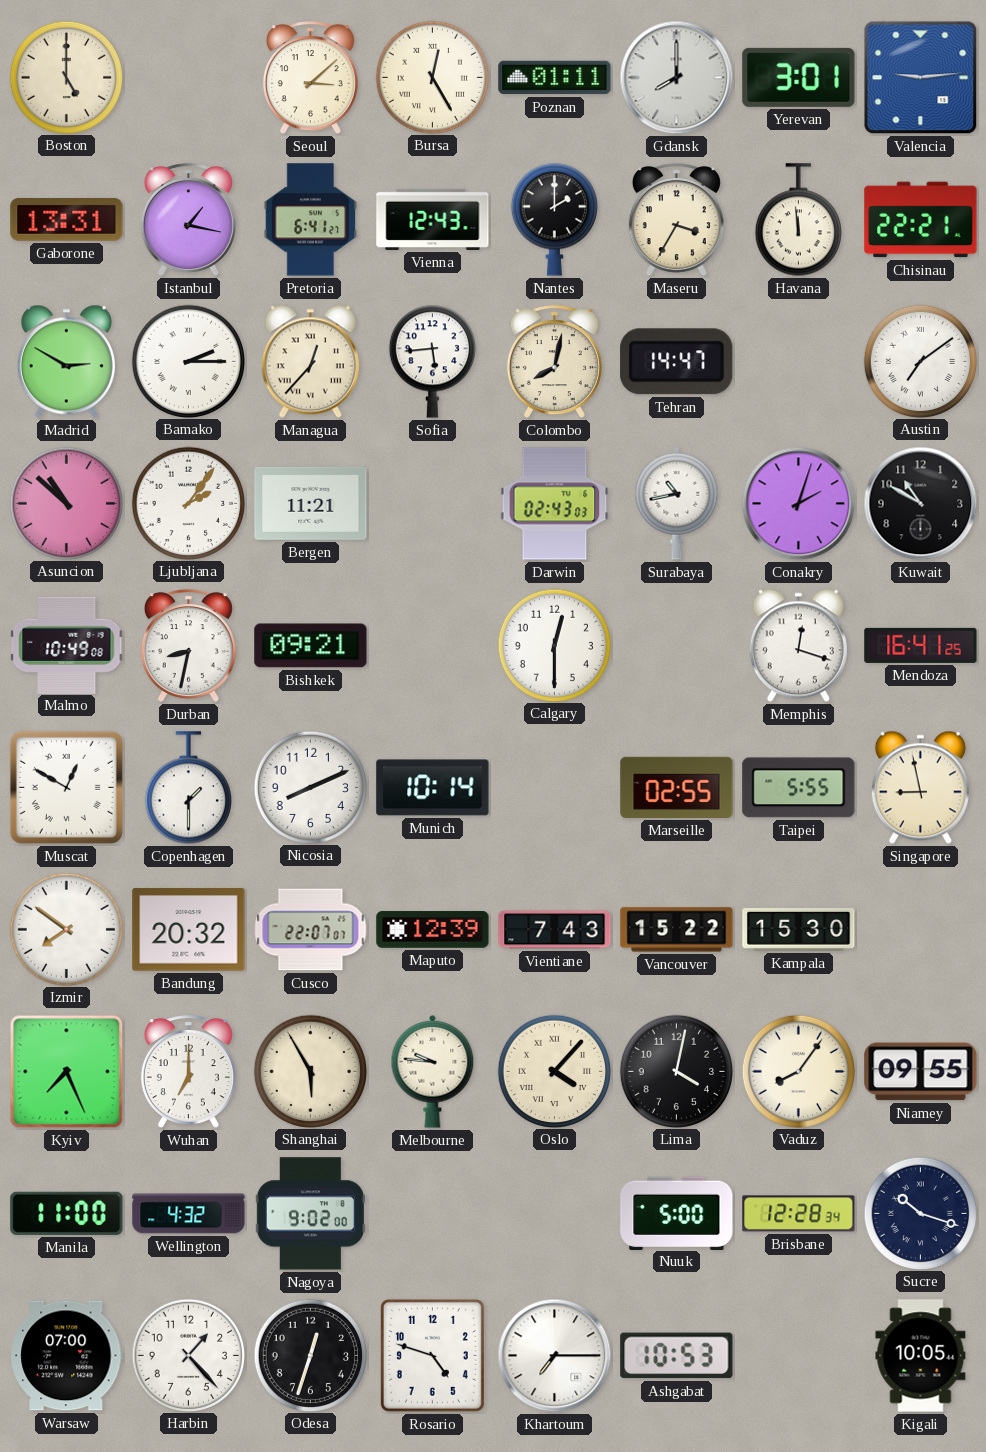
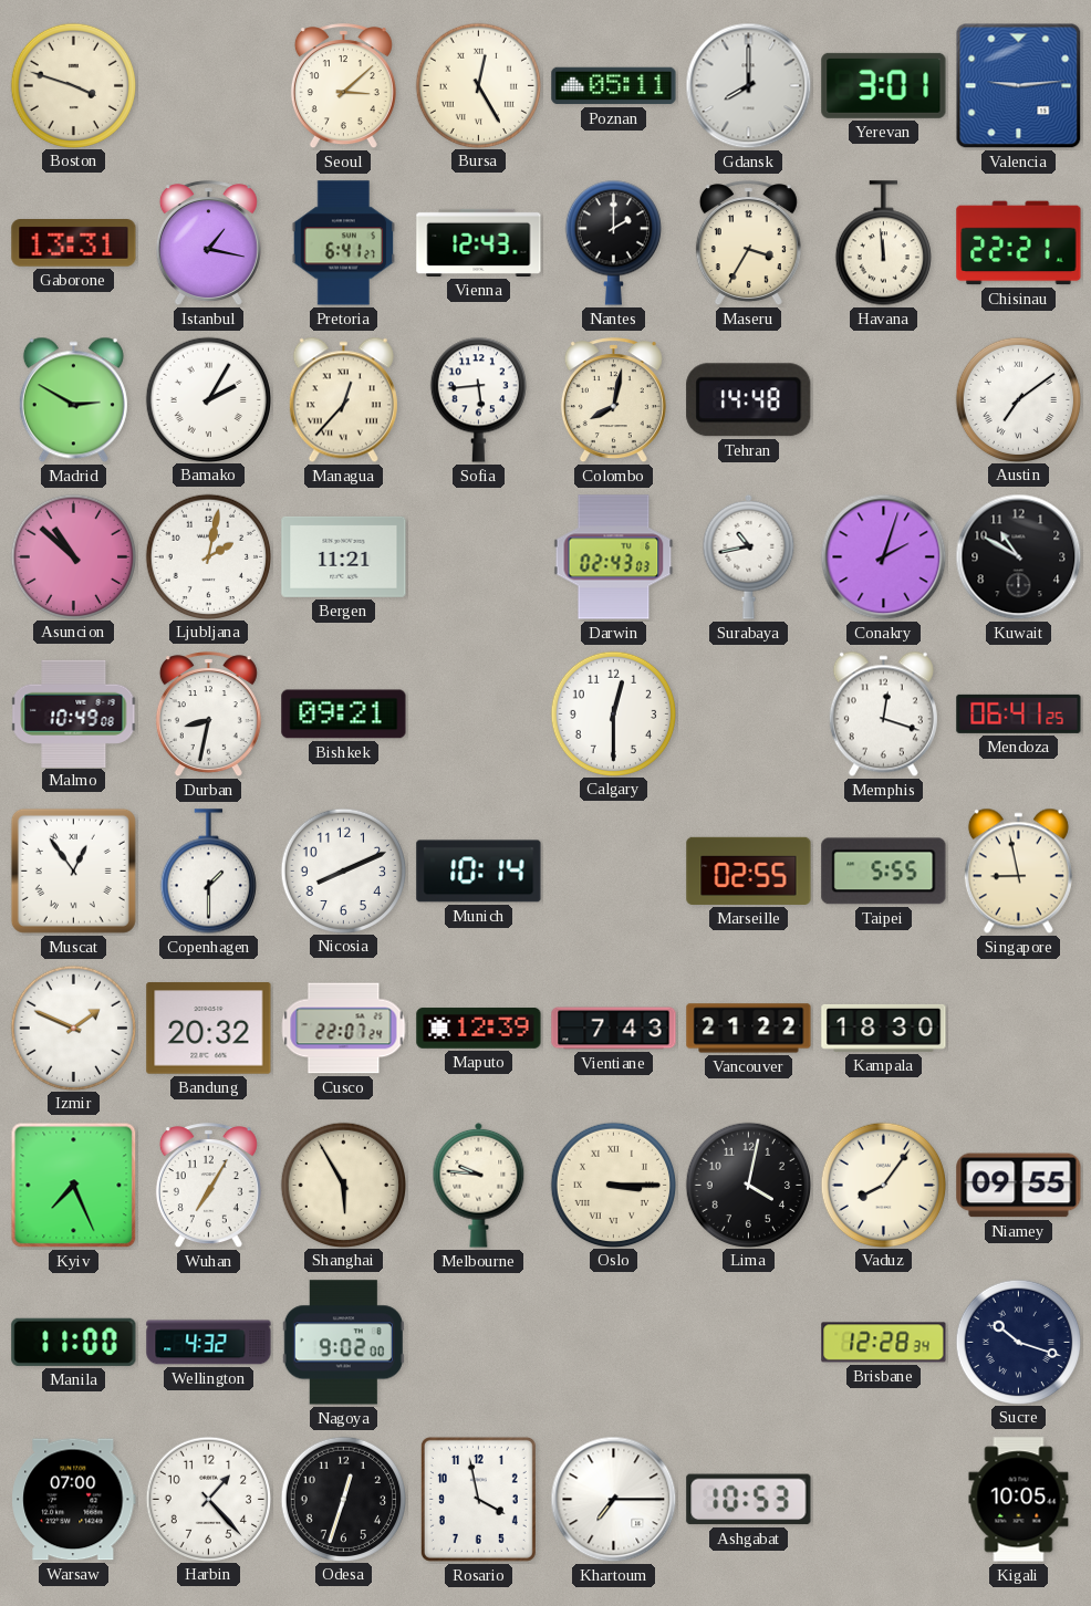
Boston: 5:00 -> 3:48 (73, 85)
Poznan: 01:11 -> 05:11 (614, 86)
Bamako: 2:15 -> 2:05 (208, 399)
Tehran: 14:47 -> 14:48 (749, 400)
Ljubljana: 2:06 -> 2:02 (208, 556)
Mendoza: 16:41 -> 06:41 (1019, 713)
Muscat: 12:50 -> 12:54 (73, 870)
Izmir: 7:51 -> 1:49 (73, 1028)
Cusco: 22:07:07 -> 22:07:24 (344, 1029)
Vancouver: 15:22 -> 21:22 (749, 1029)
Kampala: 15:30 -> 18:30 (884, 1028)
Wuhan: 7:00 -> 7:05 (208, 1186)
Oslo: 4:07 -> 3:15 (613, 1185)
Nuuk: 5:00 -> none (677, 1213)
Rosario: 4:48 -> 3:58 (478, 1499)
